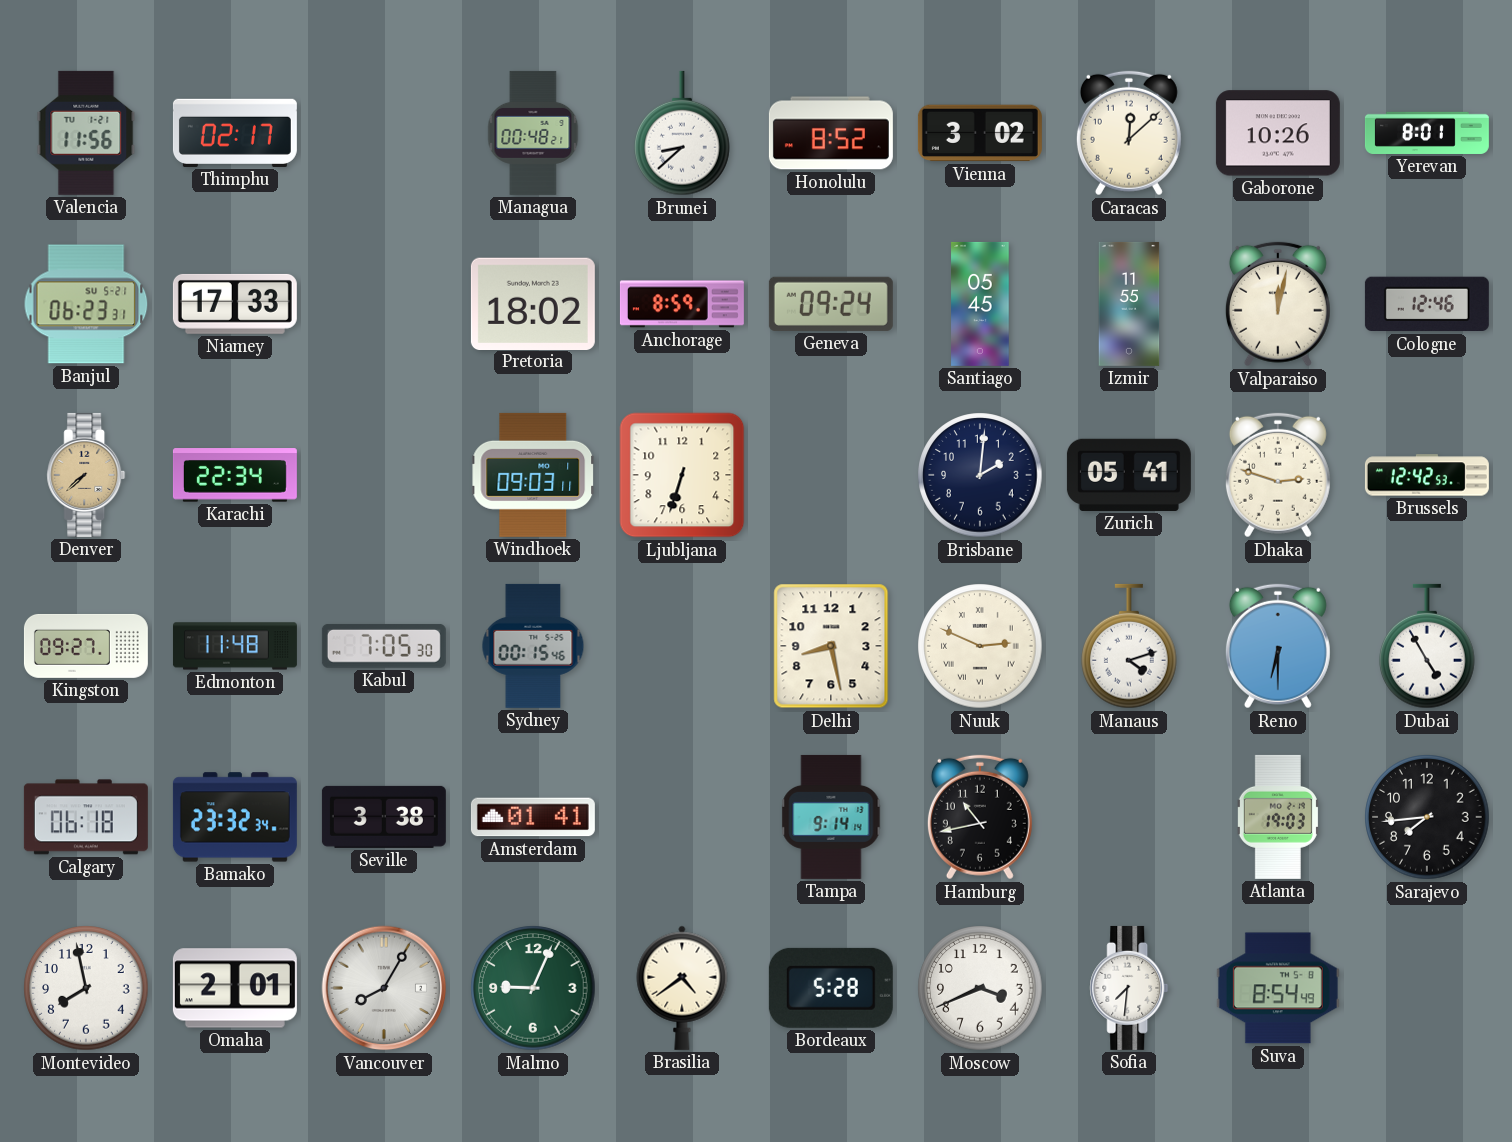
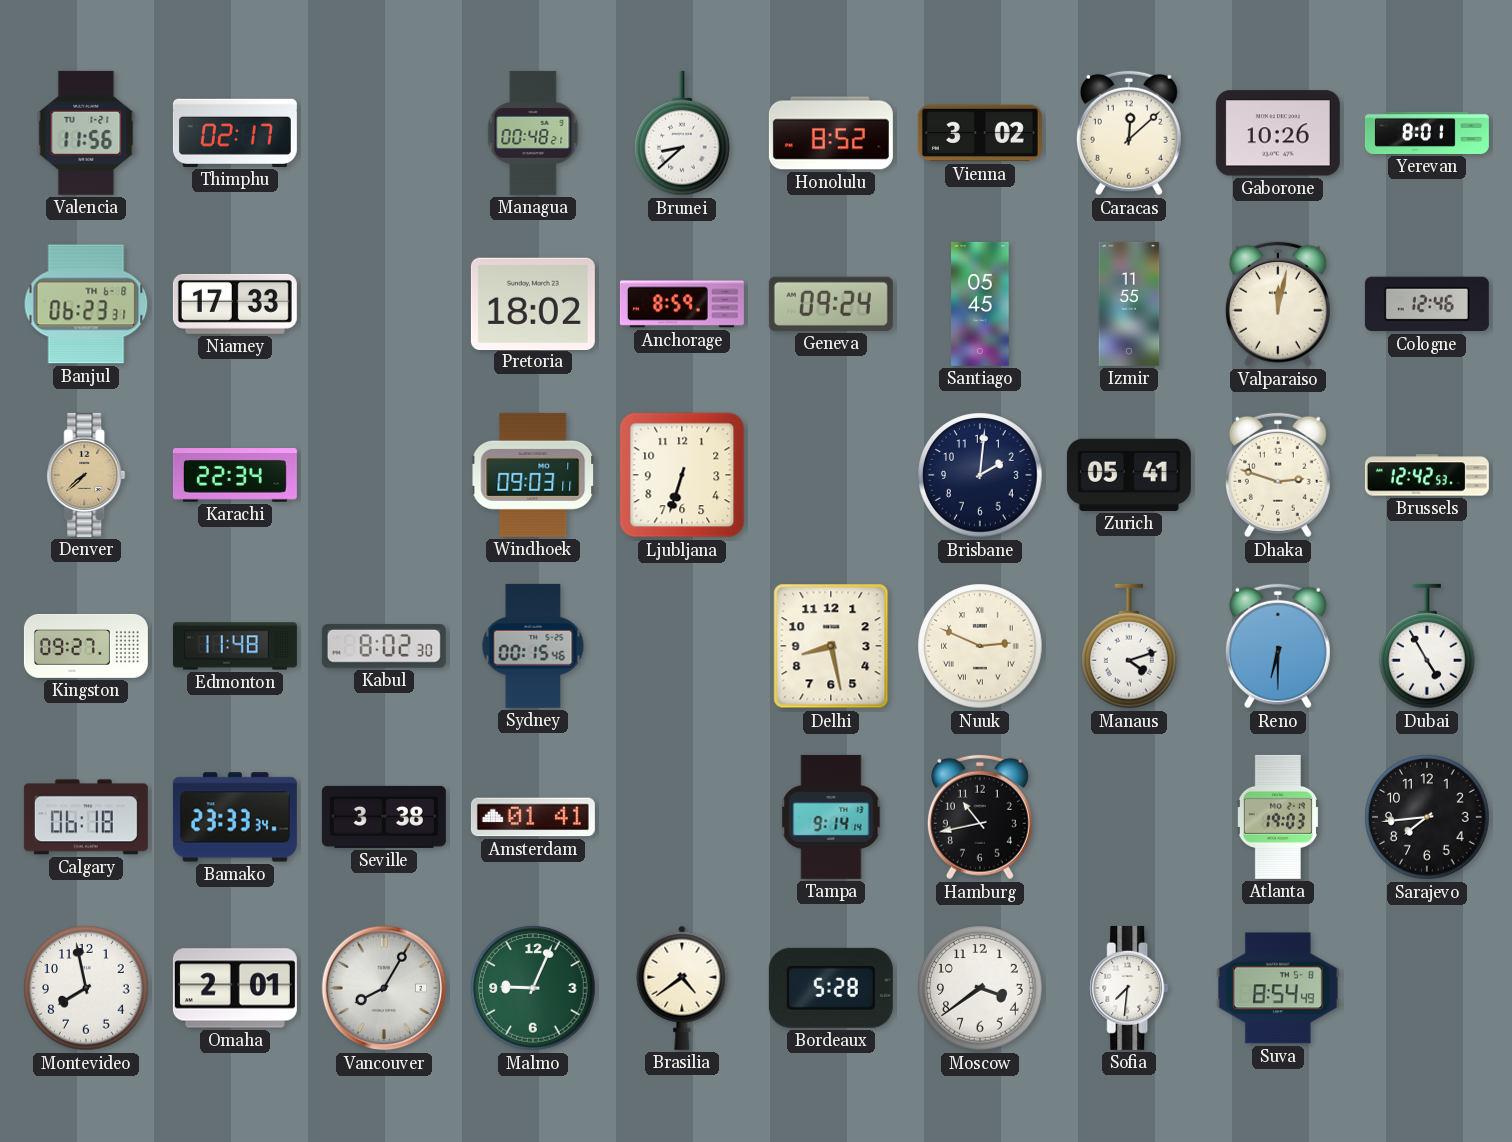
Banjul date: SU 5-21 -> TH 6-8 (86, 304)
Kabul: 7:05 -> 8:02 (384, 646)
Bamako: 23:32 -> 23:33 (235, 817)
Moscow: 3:41 -> 3:39 (980, 988)
